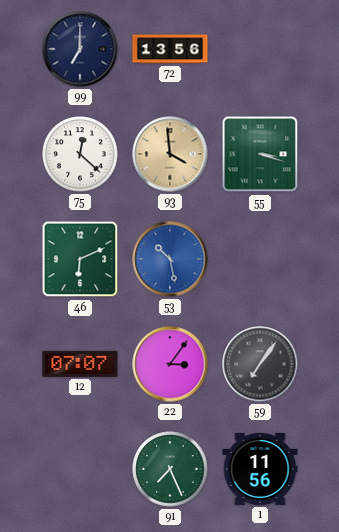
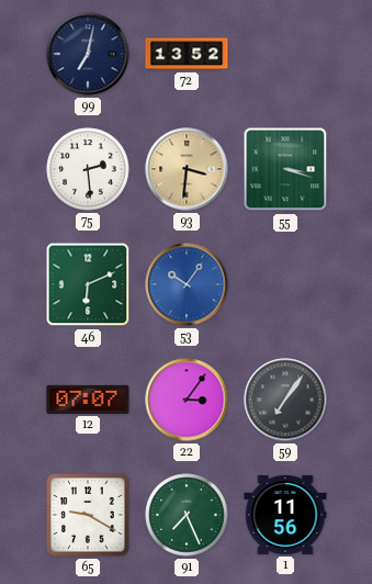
99: 7:00 -> 7:02 (88, 54)
72: 13:56 -> 13:52 (187, 54)
75: 12:22 -> 2:29 (88, 169)
93: 3:59 -> 3:31 (187, 169)
53: 10:28 -> 10:06 (187, 284)
65: none -> 9:20 (88, 515)
